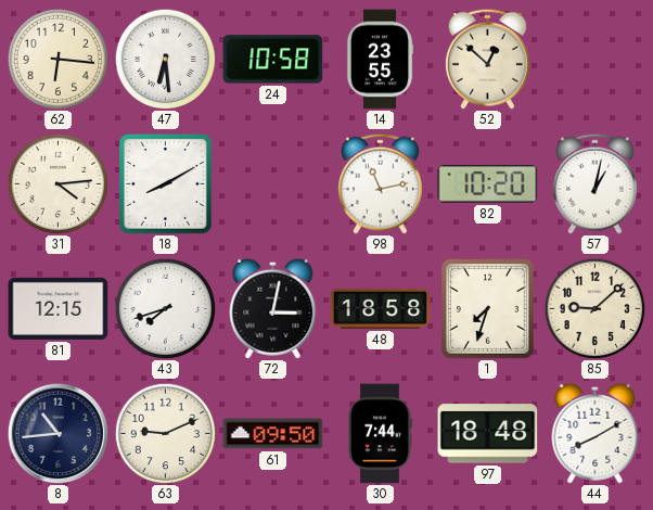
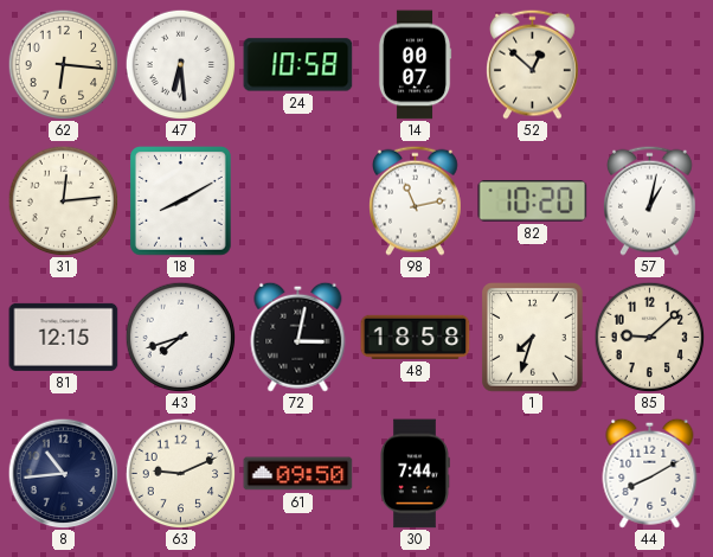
14: 23:55 -> 00:07 (415, 65)
31: 4:14 -> 12:14 (63, 200)
97: 18:48 -> none (488, 434)
